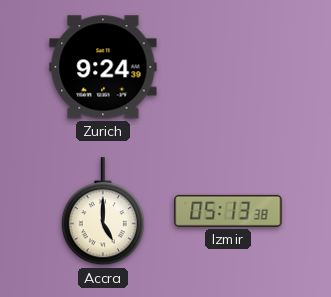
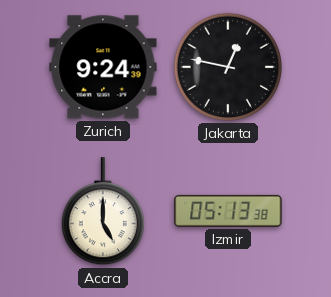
Jakarta: none -> 12:47 (228, 67)
